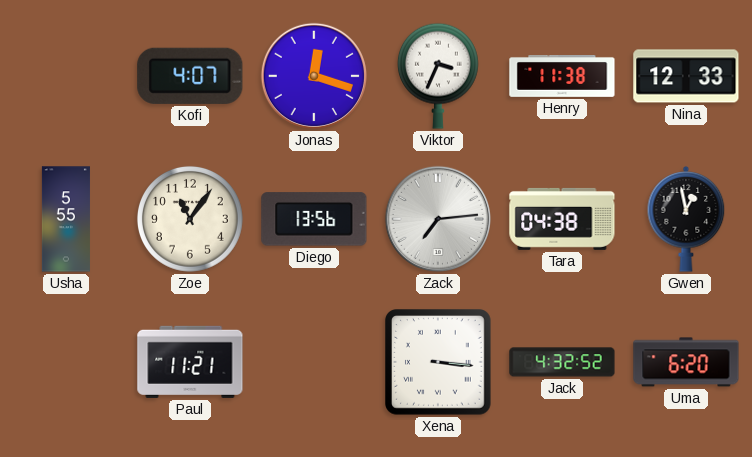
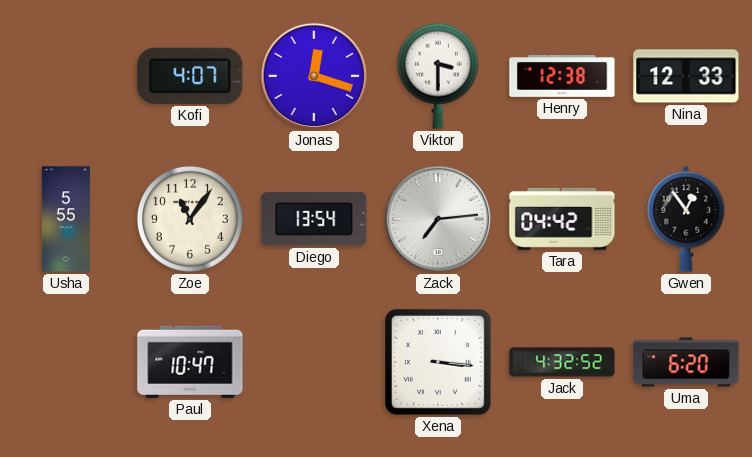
Viktor: 3:34 -> 3:30 (438, 76)
Henry: 11:38 -> 12:38 (562, 77)
Diego: 13:56 -> 13:54 (314, 219)
Tara: 04:38 -> 04:42 (562, 219)
Gwen: 12:58 -> 12:54 (686, 219)
Paul: 11:21 -> 10:47 (190, 362)
